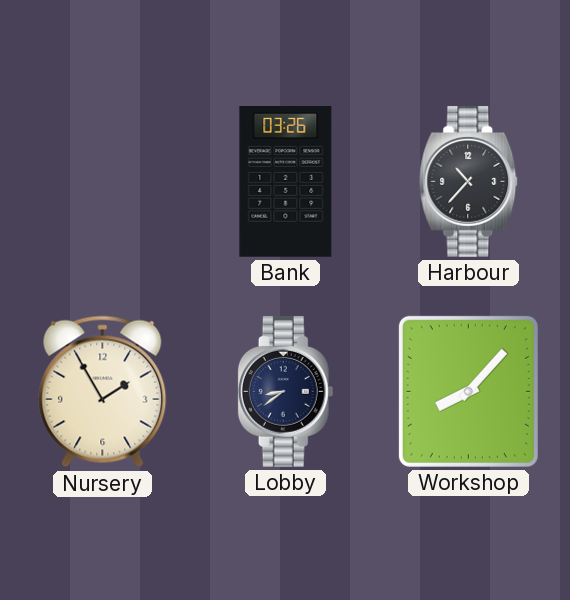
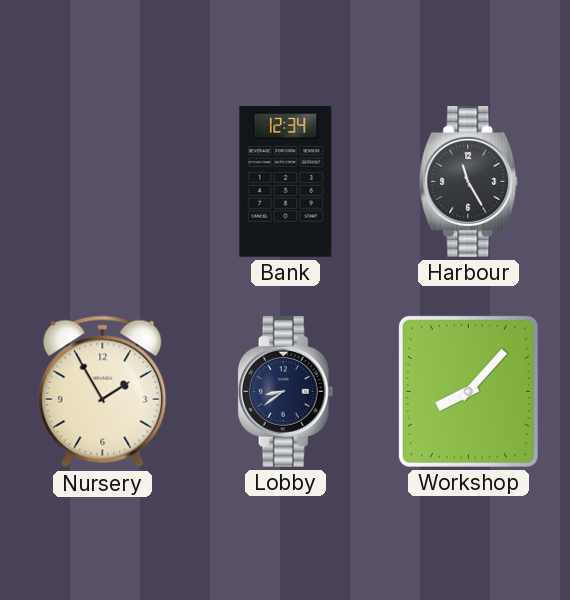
Bank: 03:26 -> 12:34 (286, 182)
Harbour: 10:37 -> 11:25 (469, 181)
